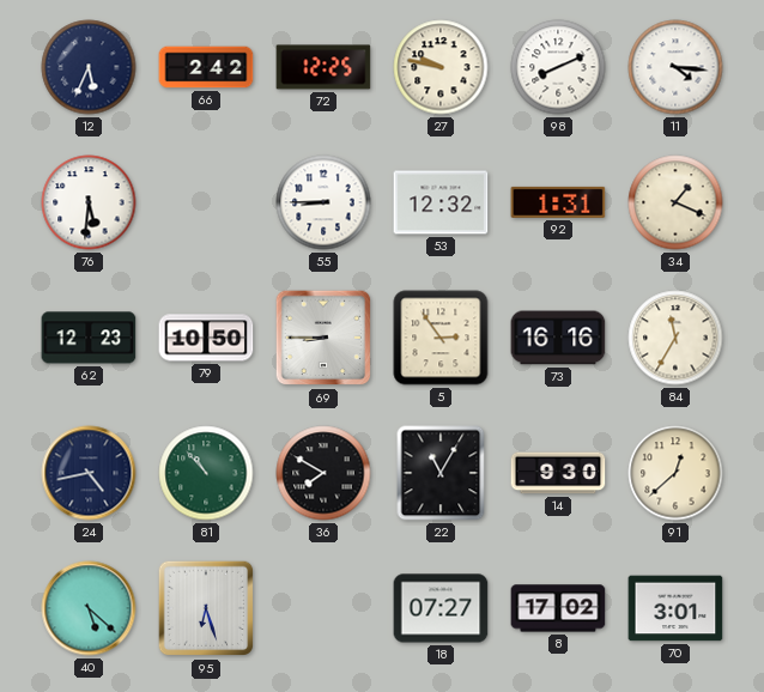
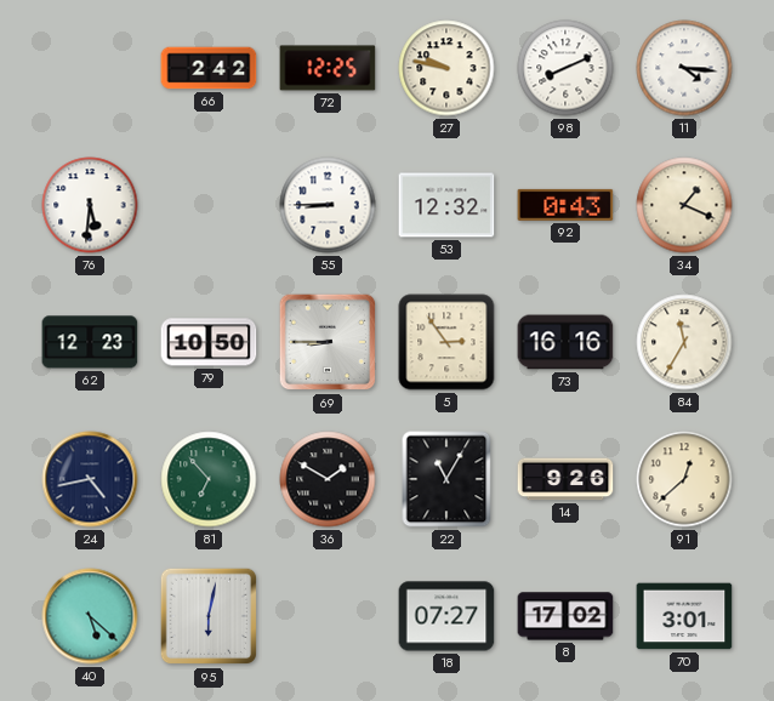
12: 5:34 -> none (89, 67)
92: 1:31 -> 0:43 (565, 205)
81: 10:53 -> 6:53 (209, 479)
36: 7:50 -> 1:50 (328, 479)
14: 9:30 -> 9:26 (565, 479)
95: 6:27 -> 6:02 (209, 616)
